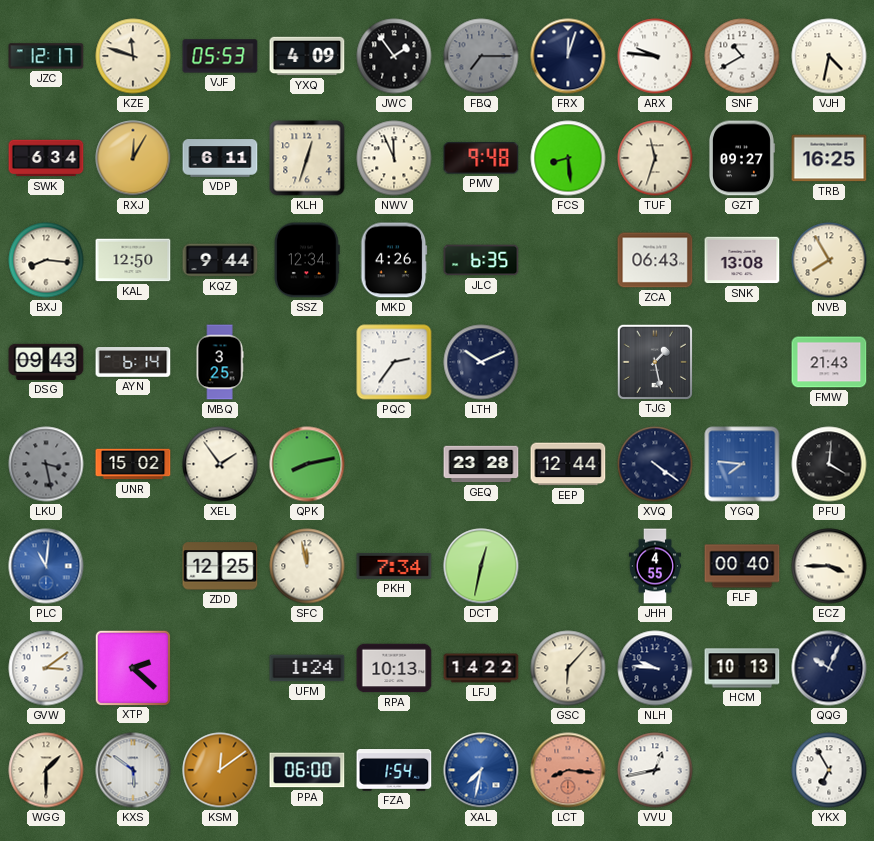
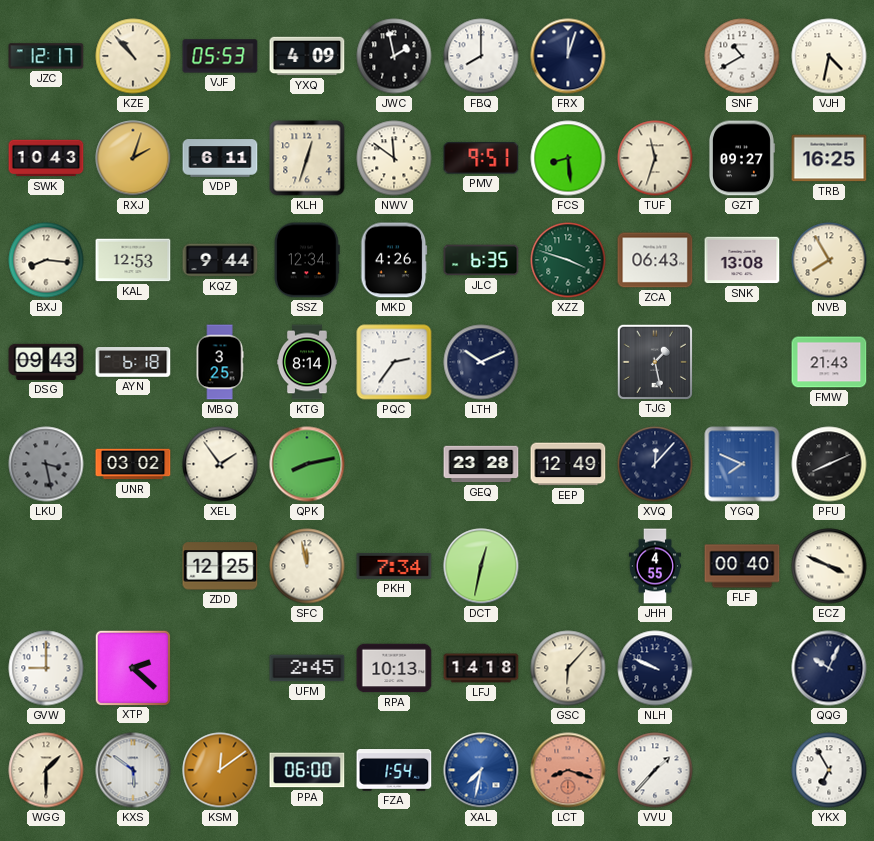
KZE: 11:48 -> 10:53 (133, 56)
JWC: 1:54 -> 1:58 (394, 56)
FBQ: 7:15 -> 8:00 (481, 56)
FBQ dial: grey -> white (481, 56)
ARX: 9:46 -> none (655, 56)
SWK: 6:34 -> 10:43 (46, 158)
RXJ: 12:05 -> 2:03 (133, 158)
NWV: 11:56 -> 11:51 (394, 158)
PMV: 9:48 -> 9:51 (481, 158)
KAL: 12:50 -> 12:53 (133, 260)
XZZ: none -> 3:48 (568, 260)
AYN: 6:14 -> 6:18 (133, 363)
KTG: none -> 8:14 (308, 362)
UNR: 15:02 -> 03:02 (133, 464)
EEP: 12:44 -> 12:49 (568, 464)
XVQ: 4:21 -> 12:07 (655, 464)
YGQ: 7:46 -> 7:49 (742, 464)
PFU: 4:01 -> 8:11 (829, 464)
PLC: 11:01 -> none (46, 566)
ECZ: 3:45 -> 3:49 (829, 566)
GVW: 3:09 -> 9:00 (46, 668)
UFM: 1:24 -> 2:45 (307, 668)
LFJ: 14:22 -> 14:18 (481, 668)
NLH: 9:46 -> 9:49 (655, 668)
HCM: 10:13 -> none (742, 668)
LCT: 8:16 -> 8:18 (568, 770)
VVU: 12:43 -> 1:37 (655, 770)
